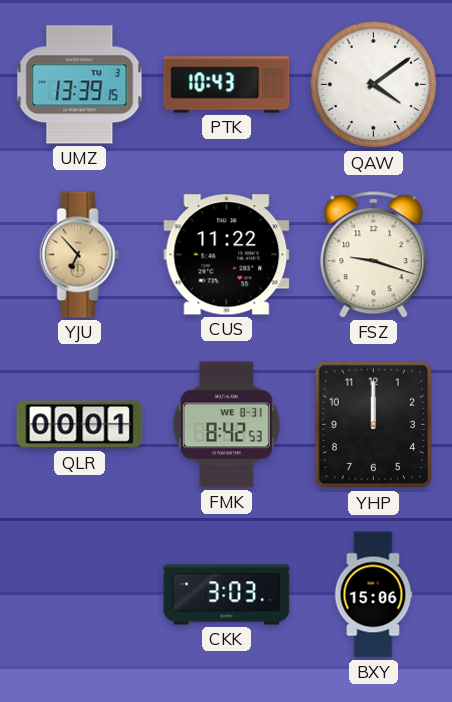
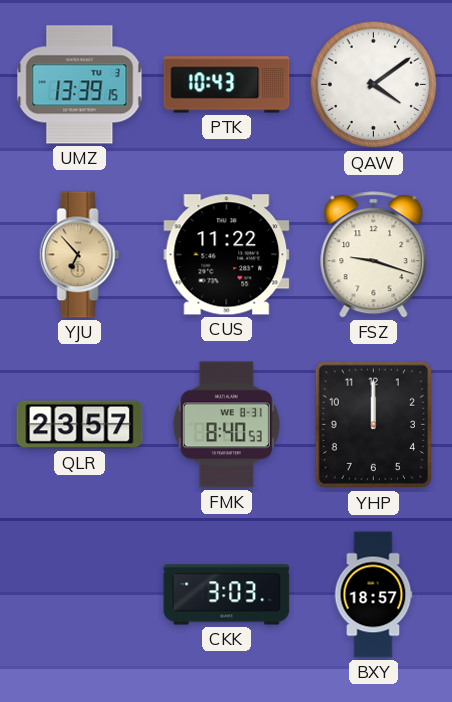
QLR: 00:01 -> 23:57 (80, 425)
FMK: 8:42 -> 8:40 (226, 425)
BXY: 15:06 -> 18:57 (373, 595)
